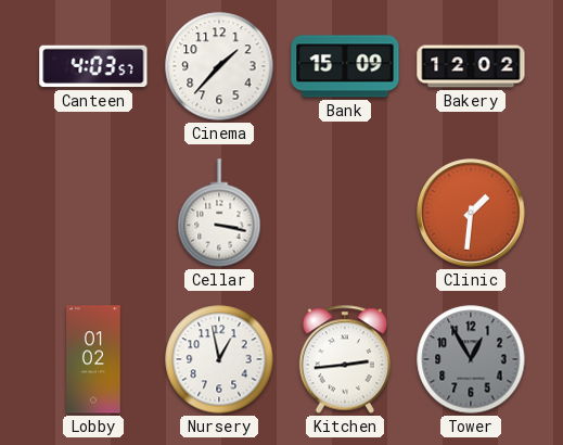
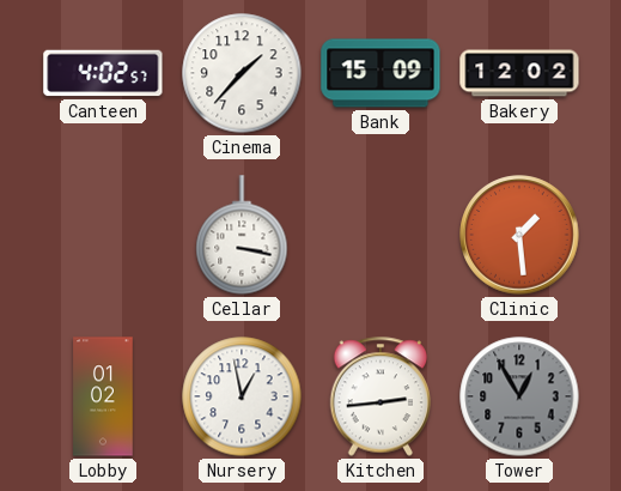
Canteen: 4:03 -> 4:02 (103, 73)
Clinic: 1:31 -> 1:29 (519, 235)
